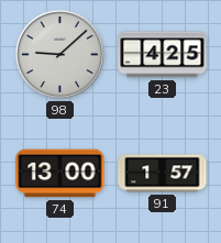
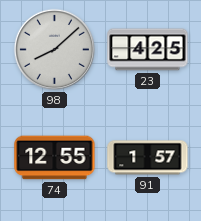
98: 9:08 -> 8:08 (54, 49)
74: 13:00 -> 12:55 (55, 158)
